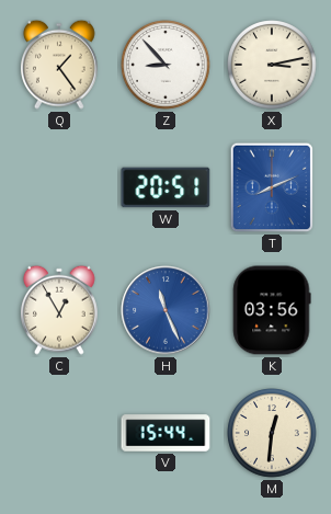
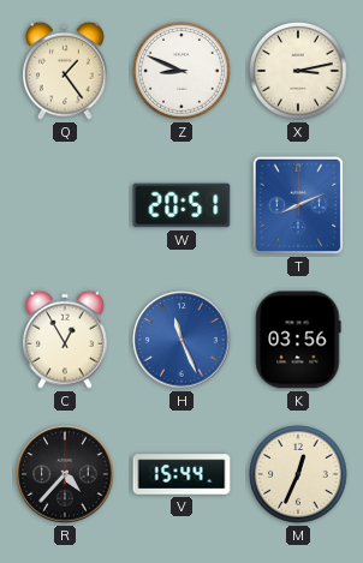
Z: 8:53 -> 8:49 (181, 71)
R: none -> 4:37 (65, 474)
M: 12:31 -> 12:34 (298, 474)
